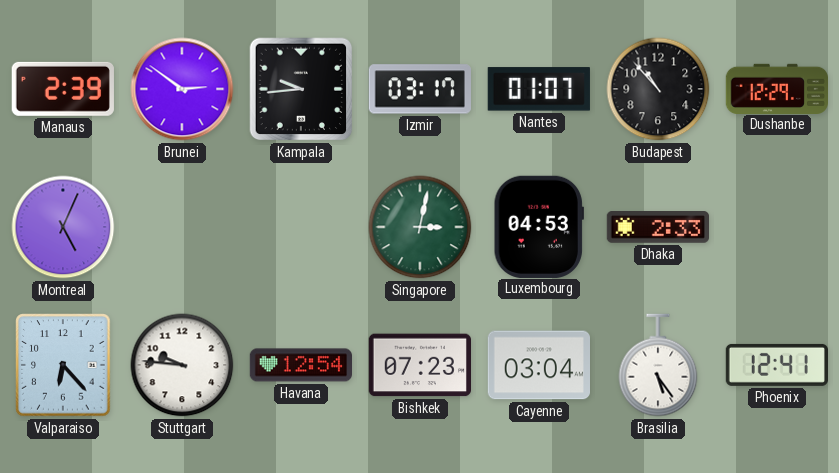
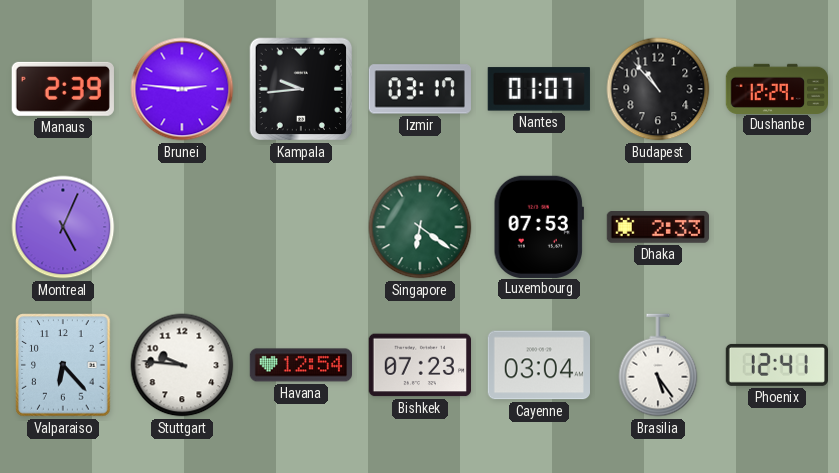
Brunei: 2:51 -> 2:46 (182, 89)
Singapore: 3:02 -> 6:21 (420, 227)
Luxembourg: 04:53 -> 07:53 (539, 226)
